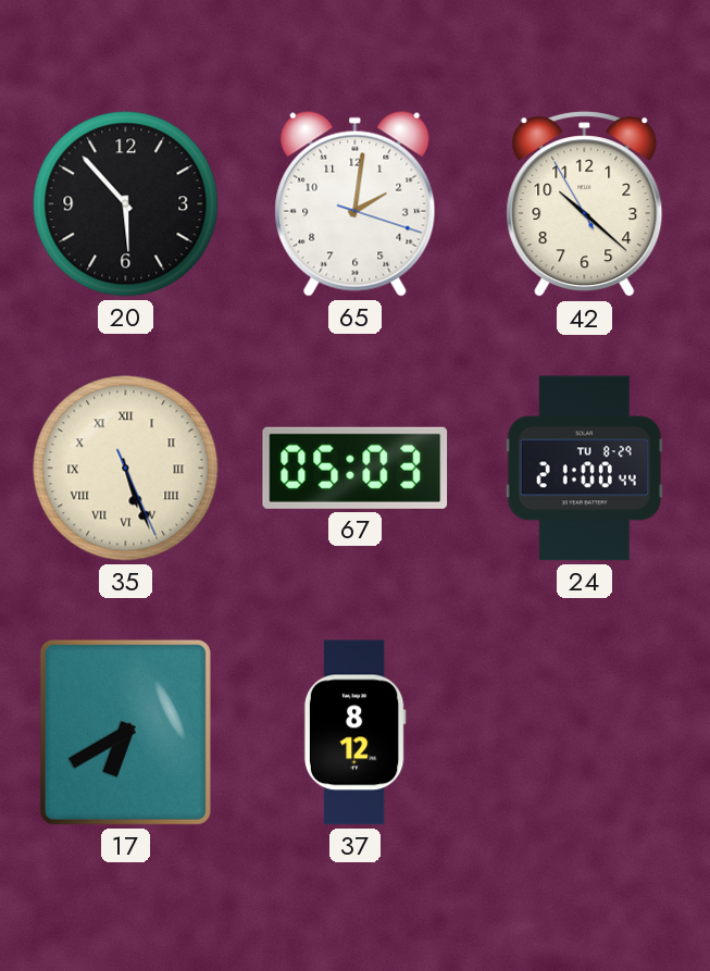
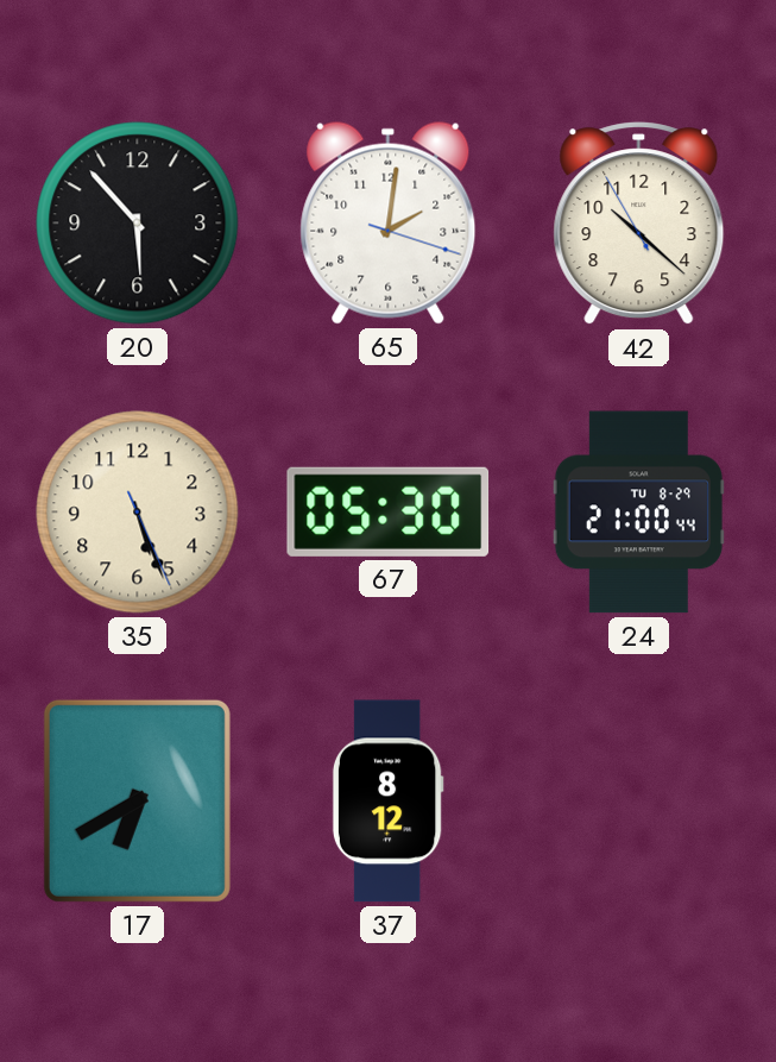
35 numerals: Roman -> Arabic (138, 513)
67: 05:03 -> 05:30 (389, 511)
